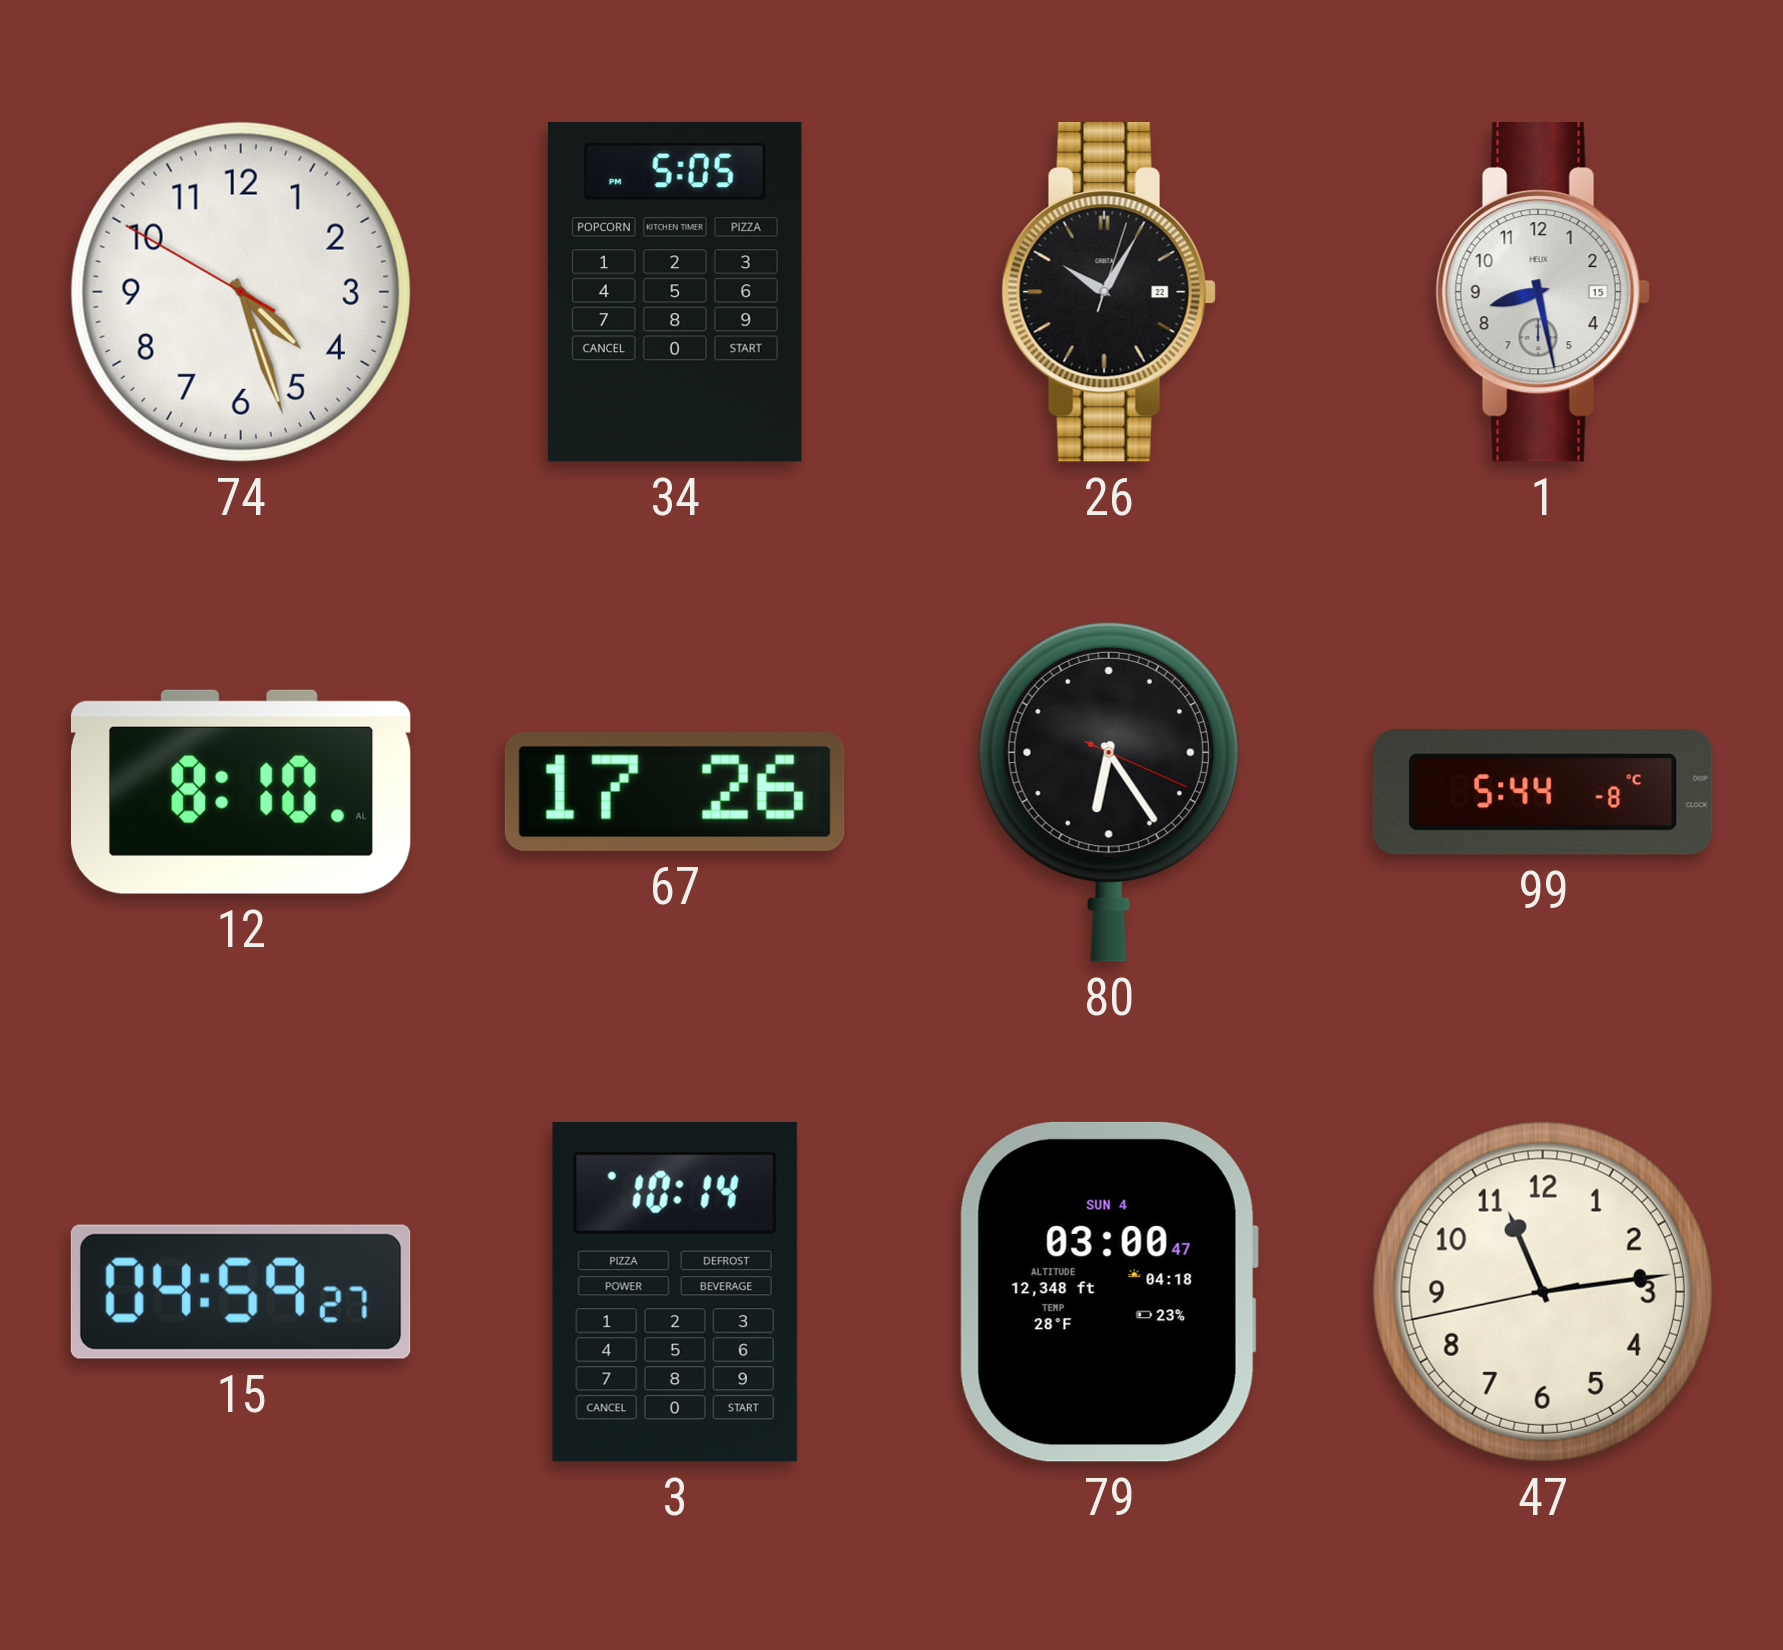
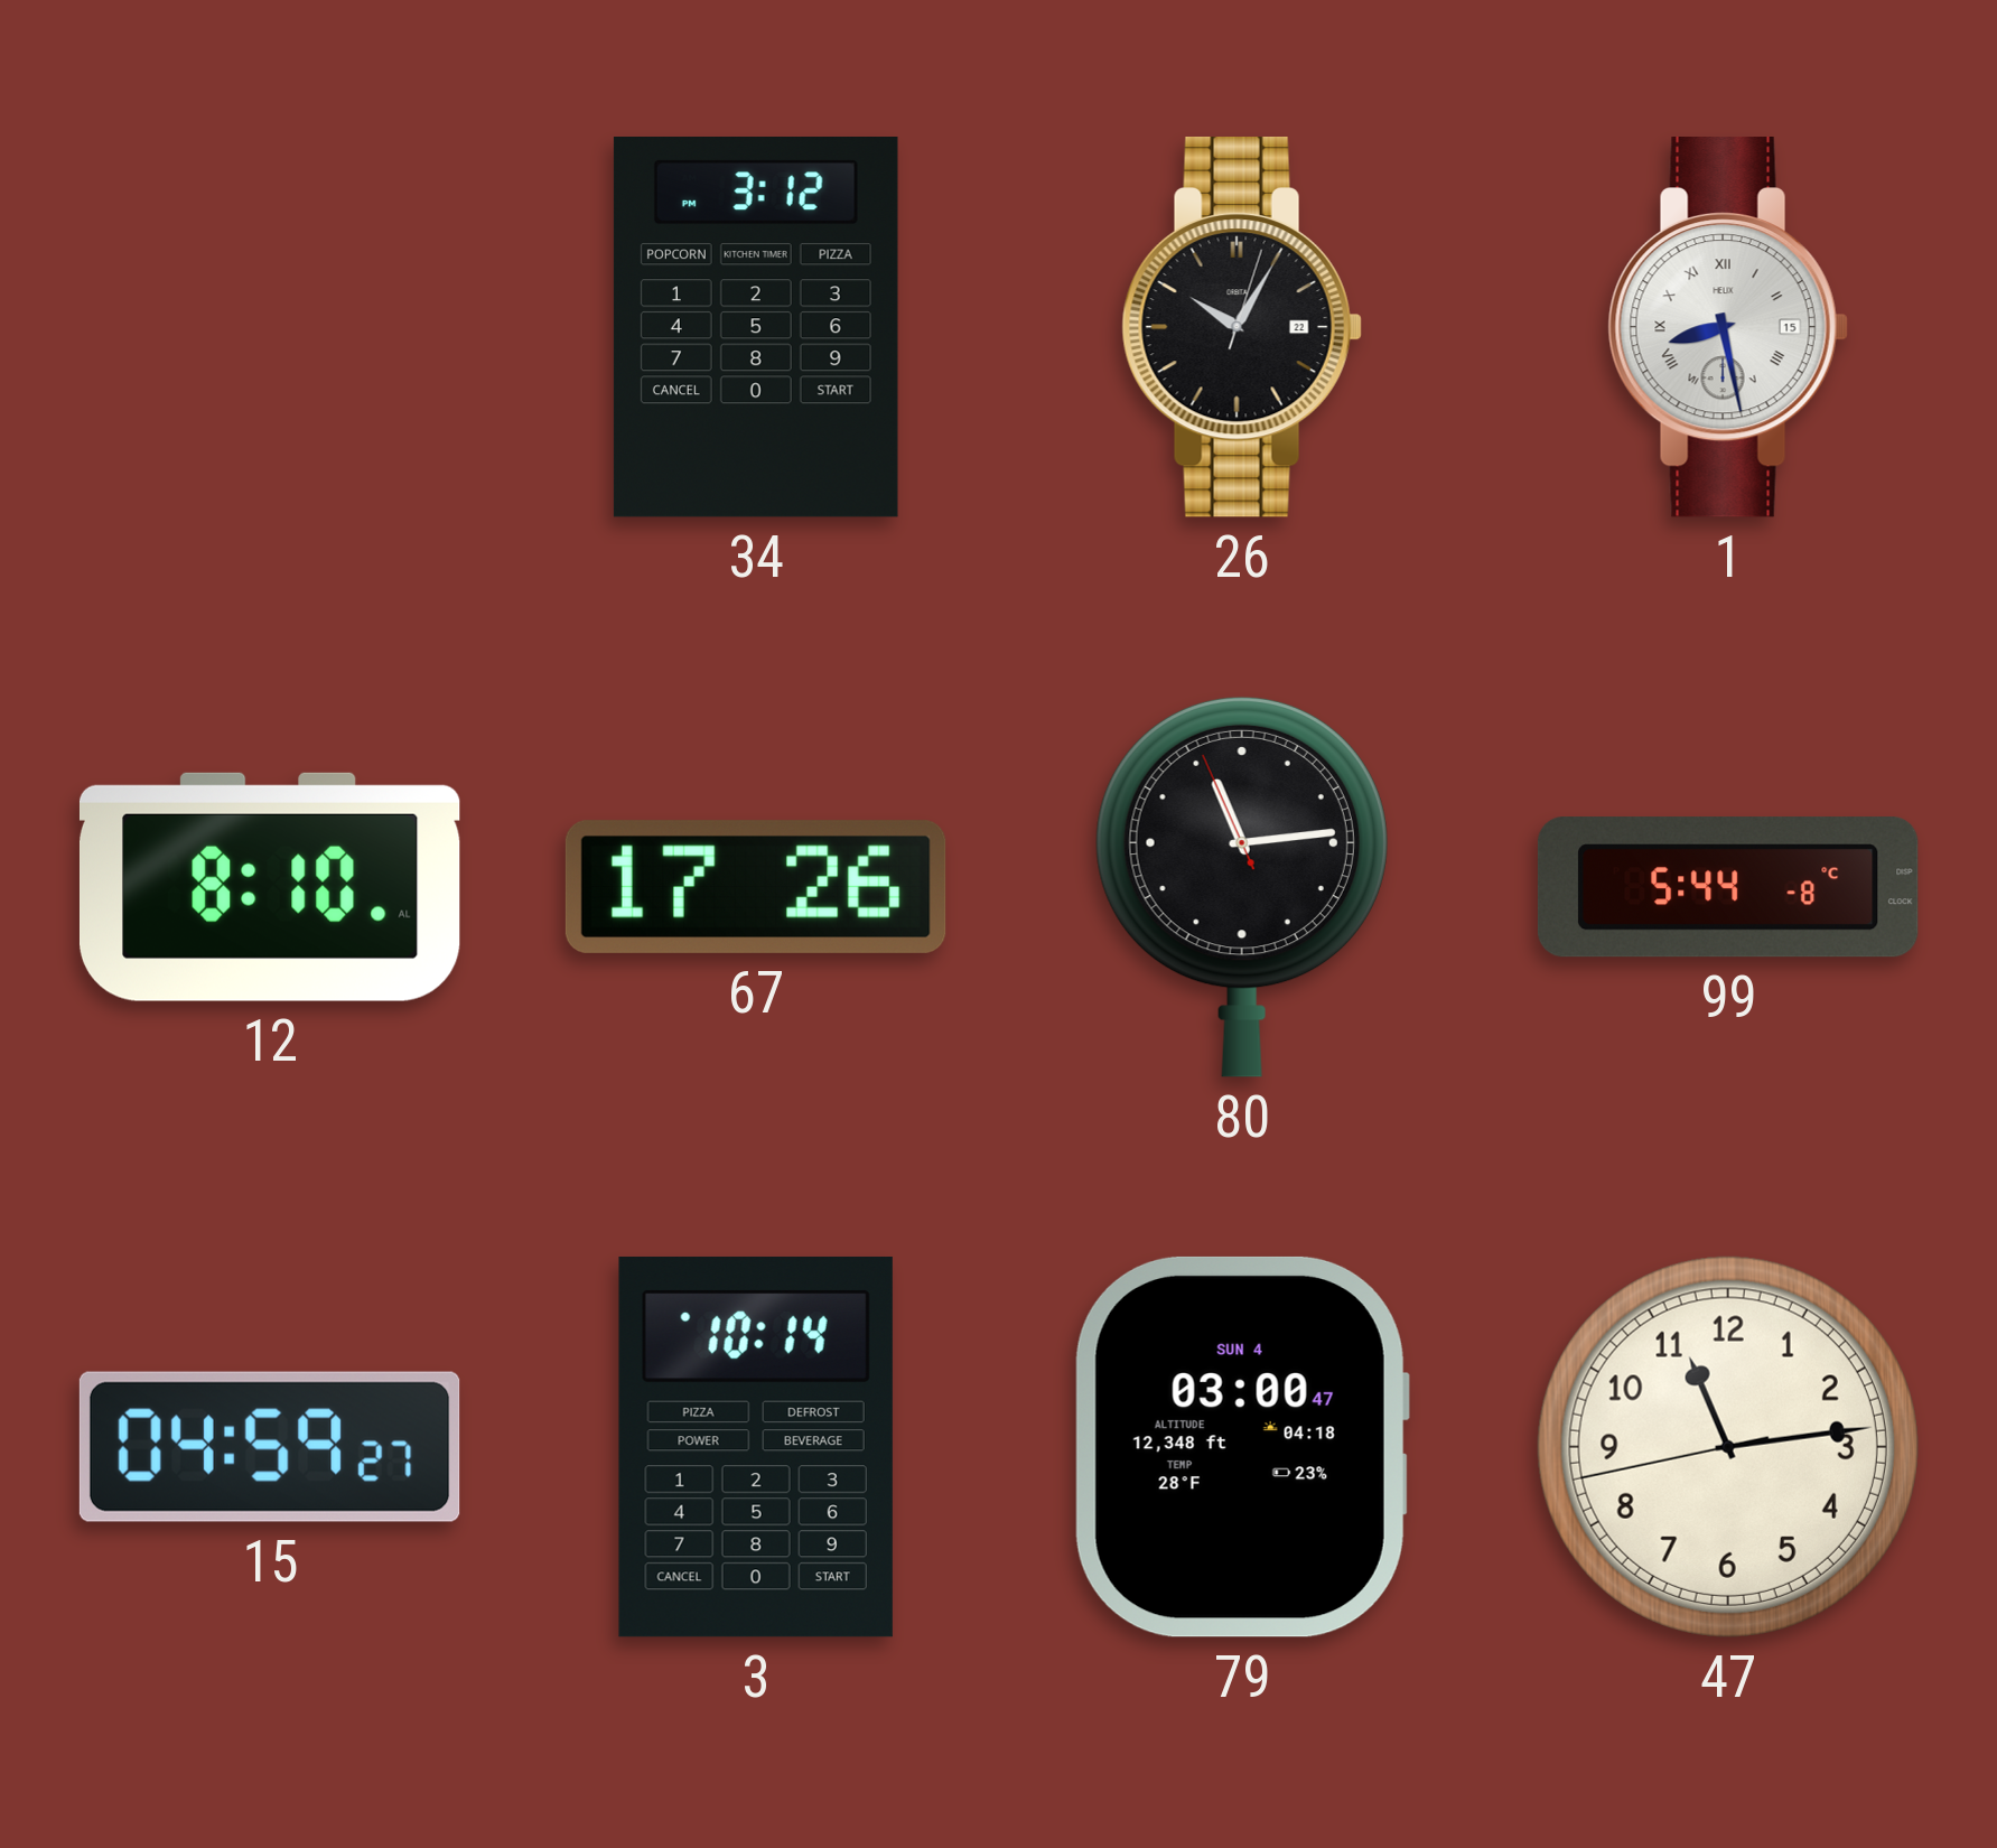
74: 4:26 -> none (241, 292)
34: 5:05 -> 3:12 (756, 328)
1 numerals: Arabic -> Roman (1728, 328)
80: 6:24 -> 11:13 (1242, 887)
